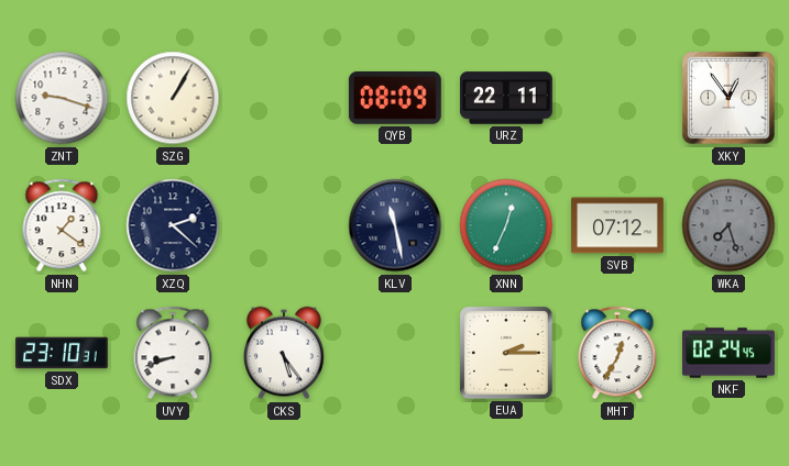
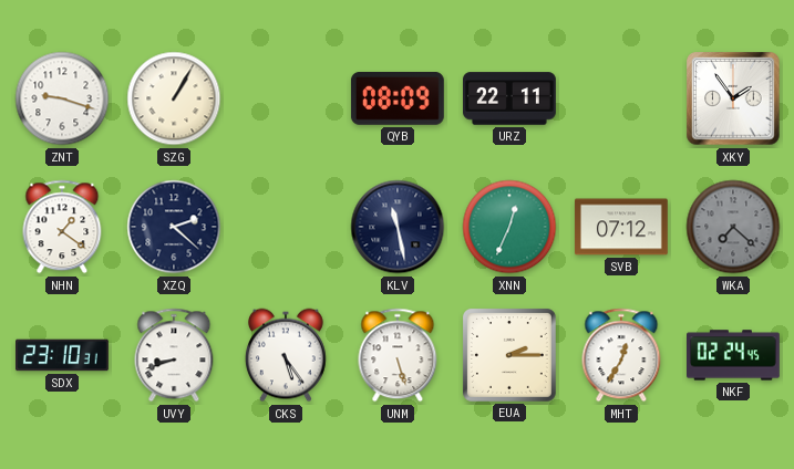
XKY: 12:54 -> 1:54 (733, 98)
WKA: 7:27 -> 7:22 (733, 227)
UNM: none -> 5:27 (398, 355)
